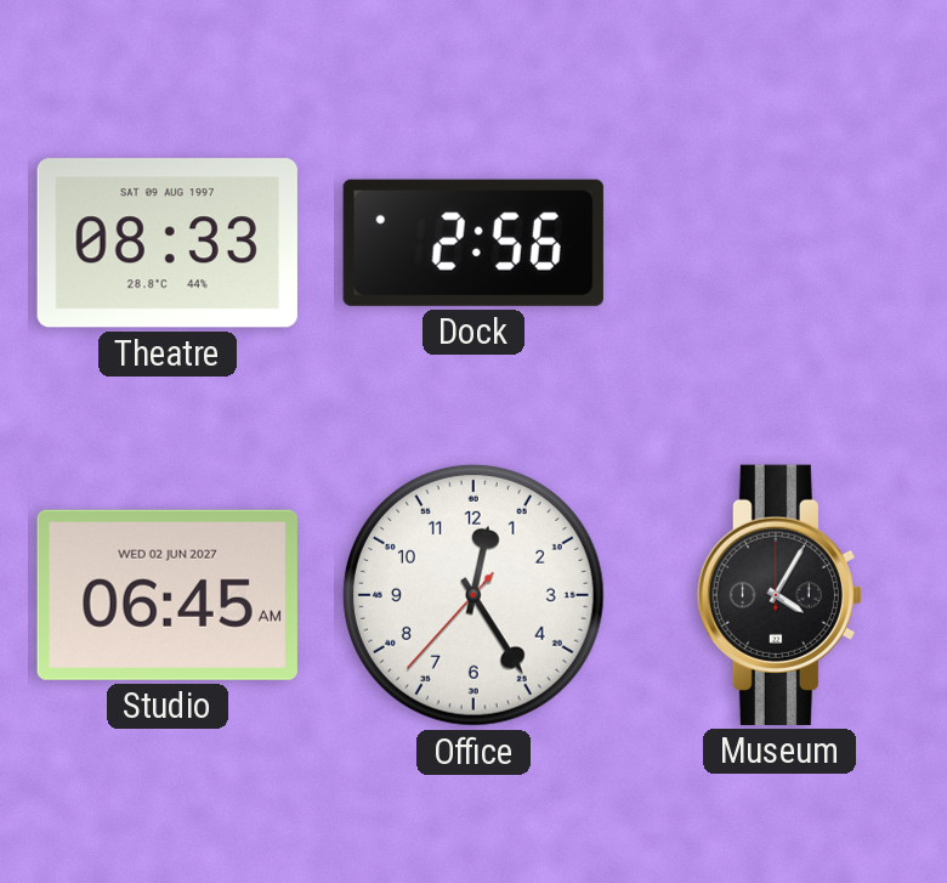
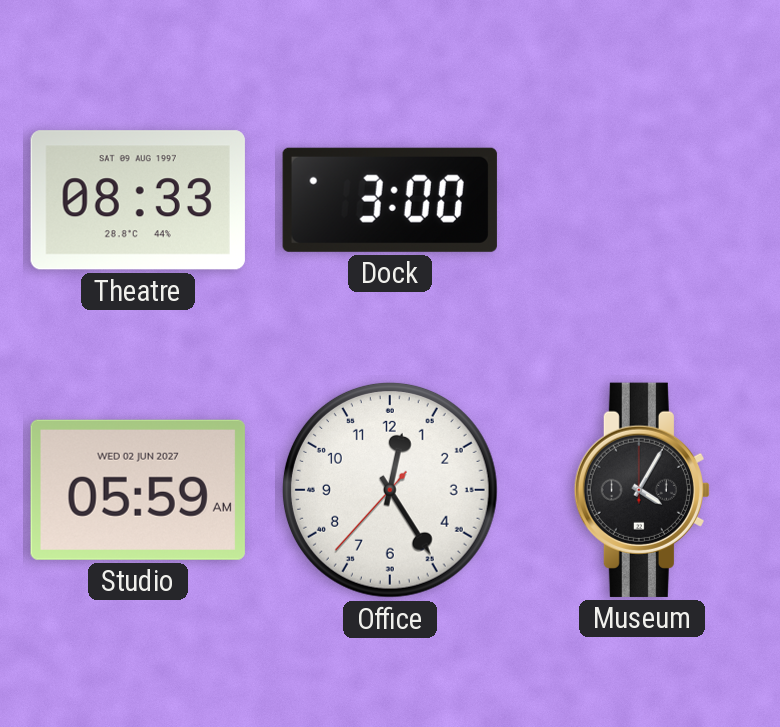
Dock: 2:56 -> 3:00 (390, 200)
Studio: 06:45 -> 05:59 (138, 490)
